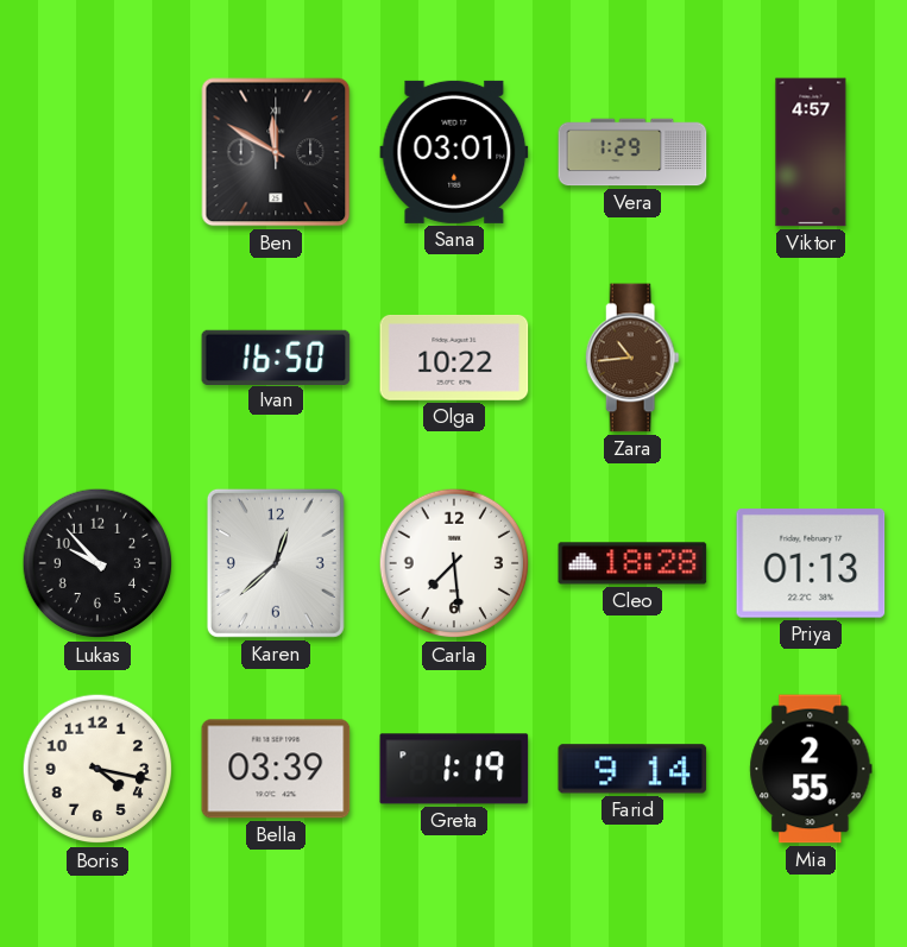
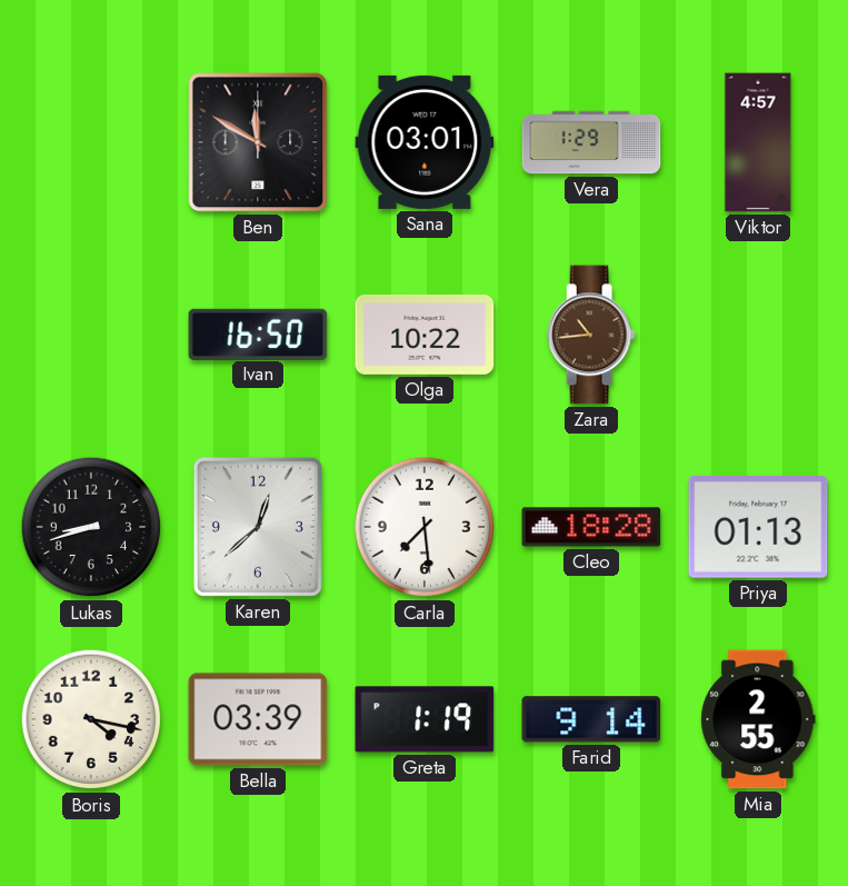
Lukas: 9:53 -> 8:42 (91, 527)
